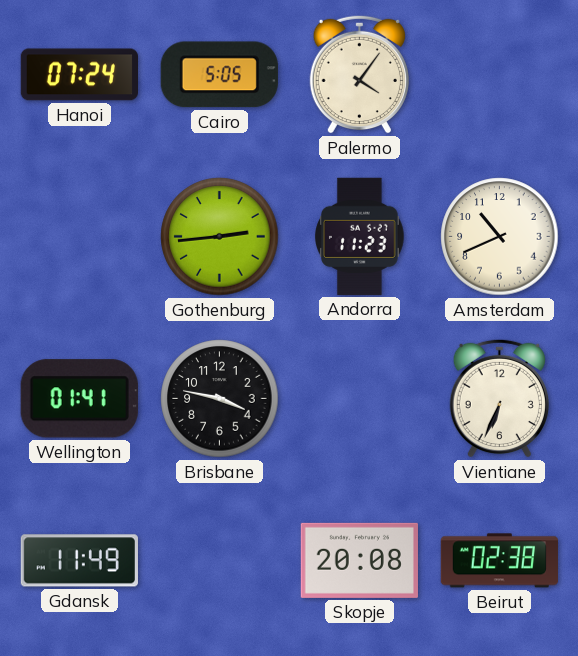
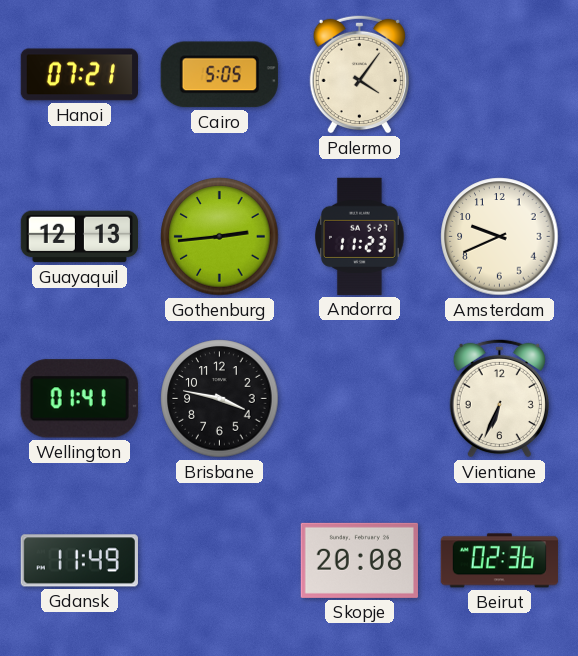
Hanoi: 07:24 -> 07:21 (79, 75)
Guayaquil: none -> 12:13 (79, 237)
Amsterdam: 10:41 -> 9:41 (500, 237)
Beirut: 02:38 -> 02:36 (499, 561)
